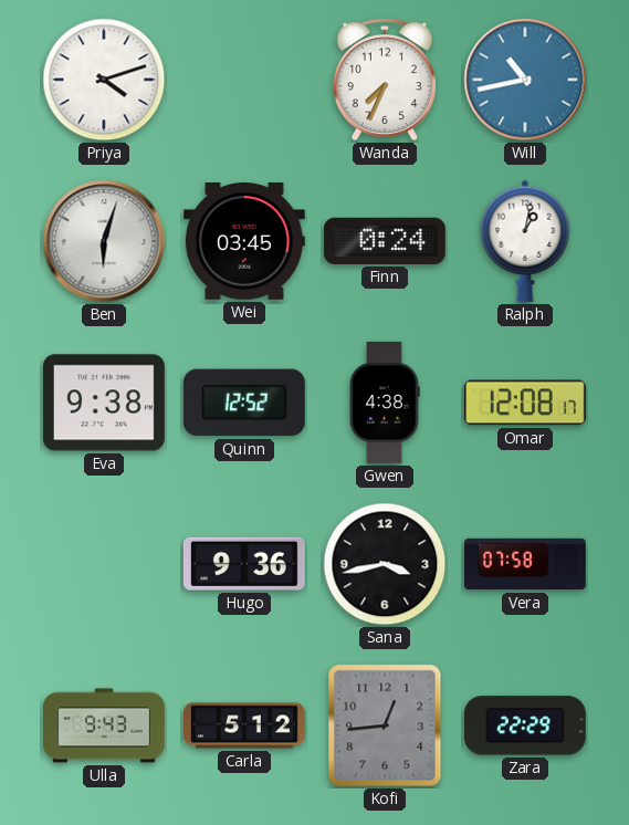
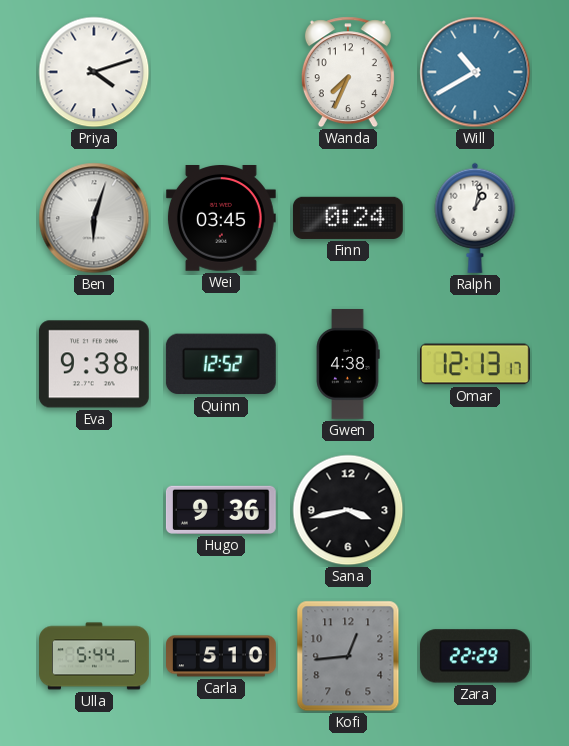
Will: 10:43 -> 10:40 (475, 72)
Omar: 12:08 -> 12:13 (475, 364)
Vera: 07:58 -> none (526, 564)
Ulla: 9:43 -> 5:44 (95, 656)
Carla: 5:12 -> 5:10 (222, 656)
